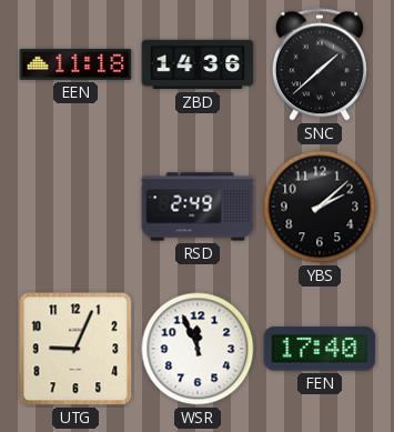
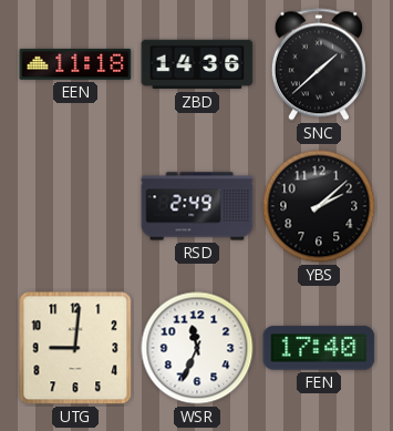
UTG: 9:04 -> 9:01 (75, 348)
WSR: 11:56 -> 11:34 (197, 348)
